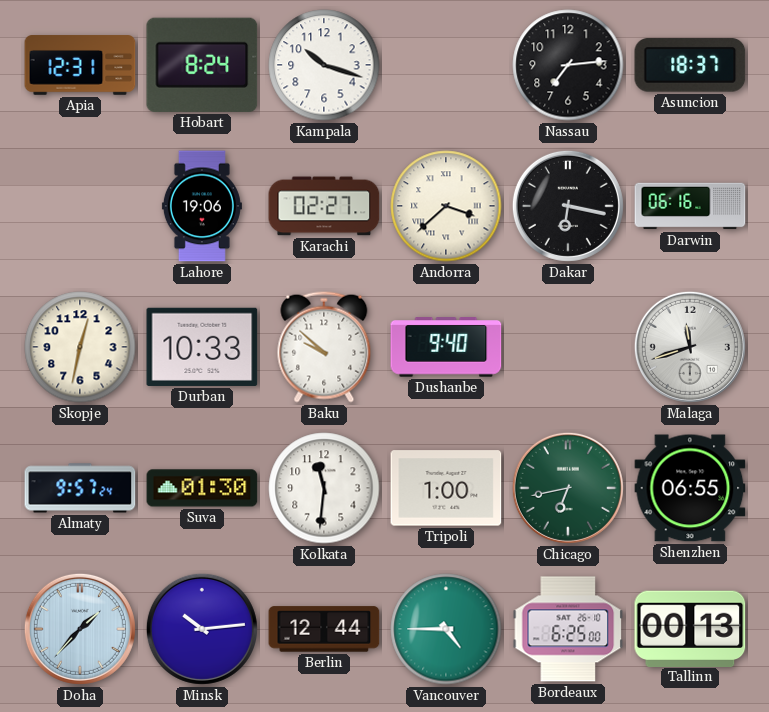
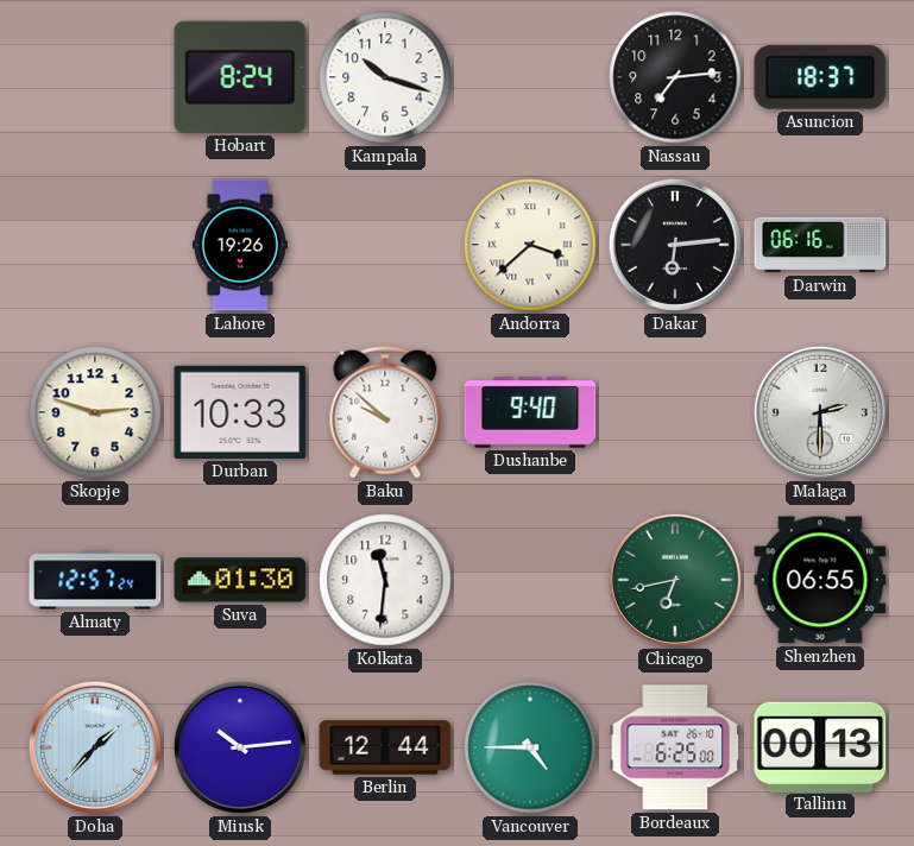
Apia: 12:31 -> none (80, 65)
Lahore: 19:06 -> 19:26 (240, 245)
Karachi: 02:27 -> none (324, 206)
Dakar: 6:17 -> 6:14 (675, 245)
Skopje: 12:32 -> 2:48 (95, 412)
Malaga: 11:42 -> 2:30 (820, 412)
Almaty: 9:57 -> 12:57 (95, 580)
Tripoli: 1:00 -> none (446, 488)
